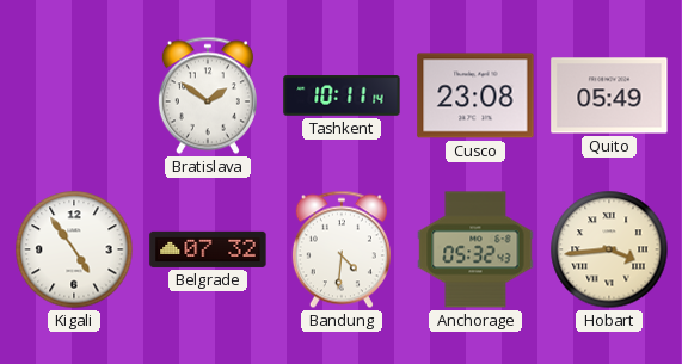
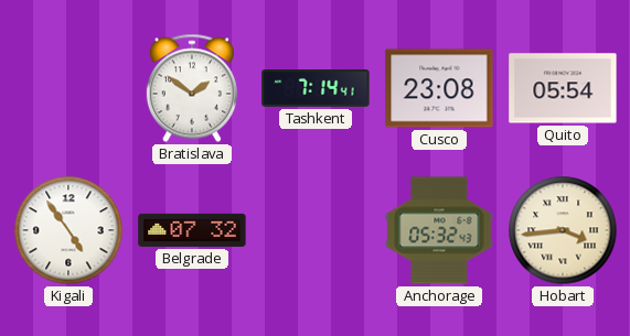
Tashkent: 10:11 -> 7:14 (316, 88)
Quito: 05:49 -> 05:54 (563, 88)
Bandung: 4:31 -> none (342, 249)
